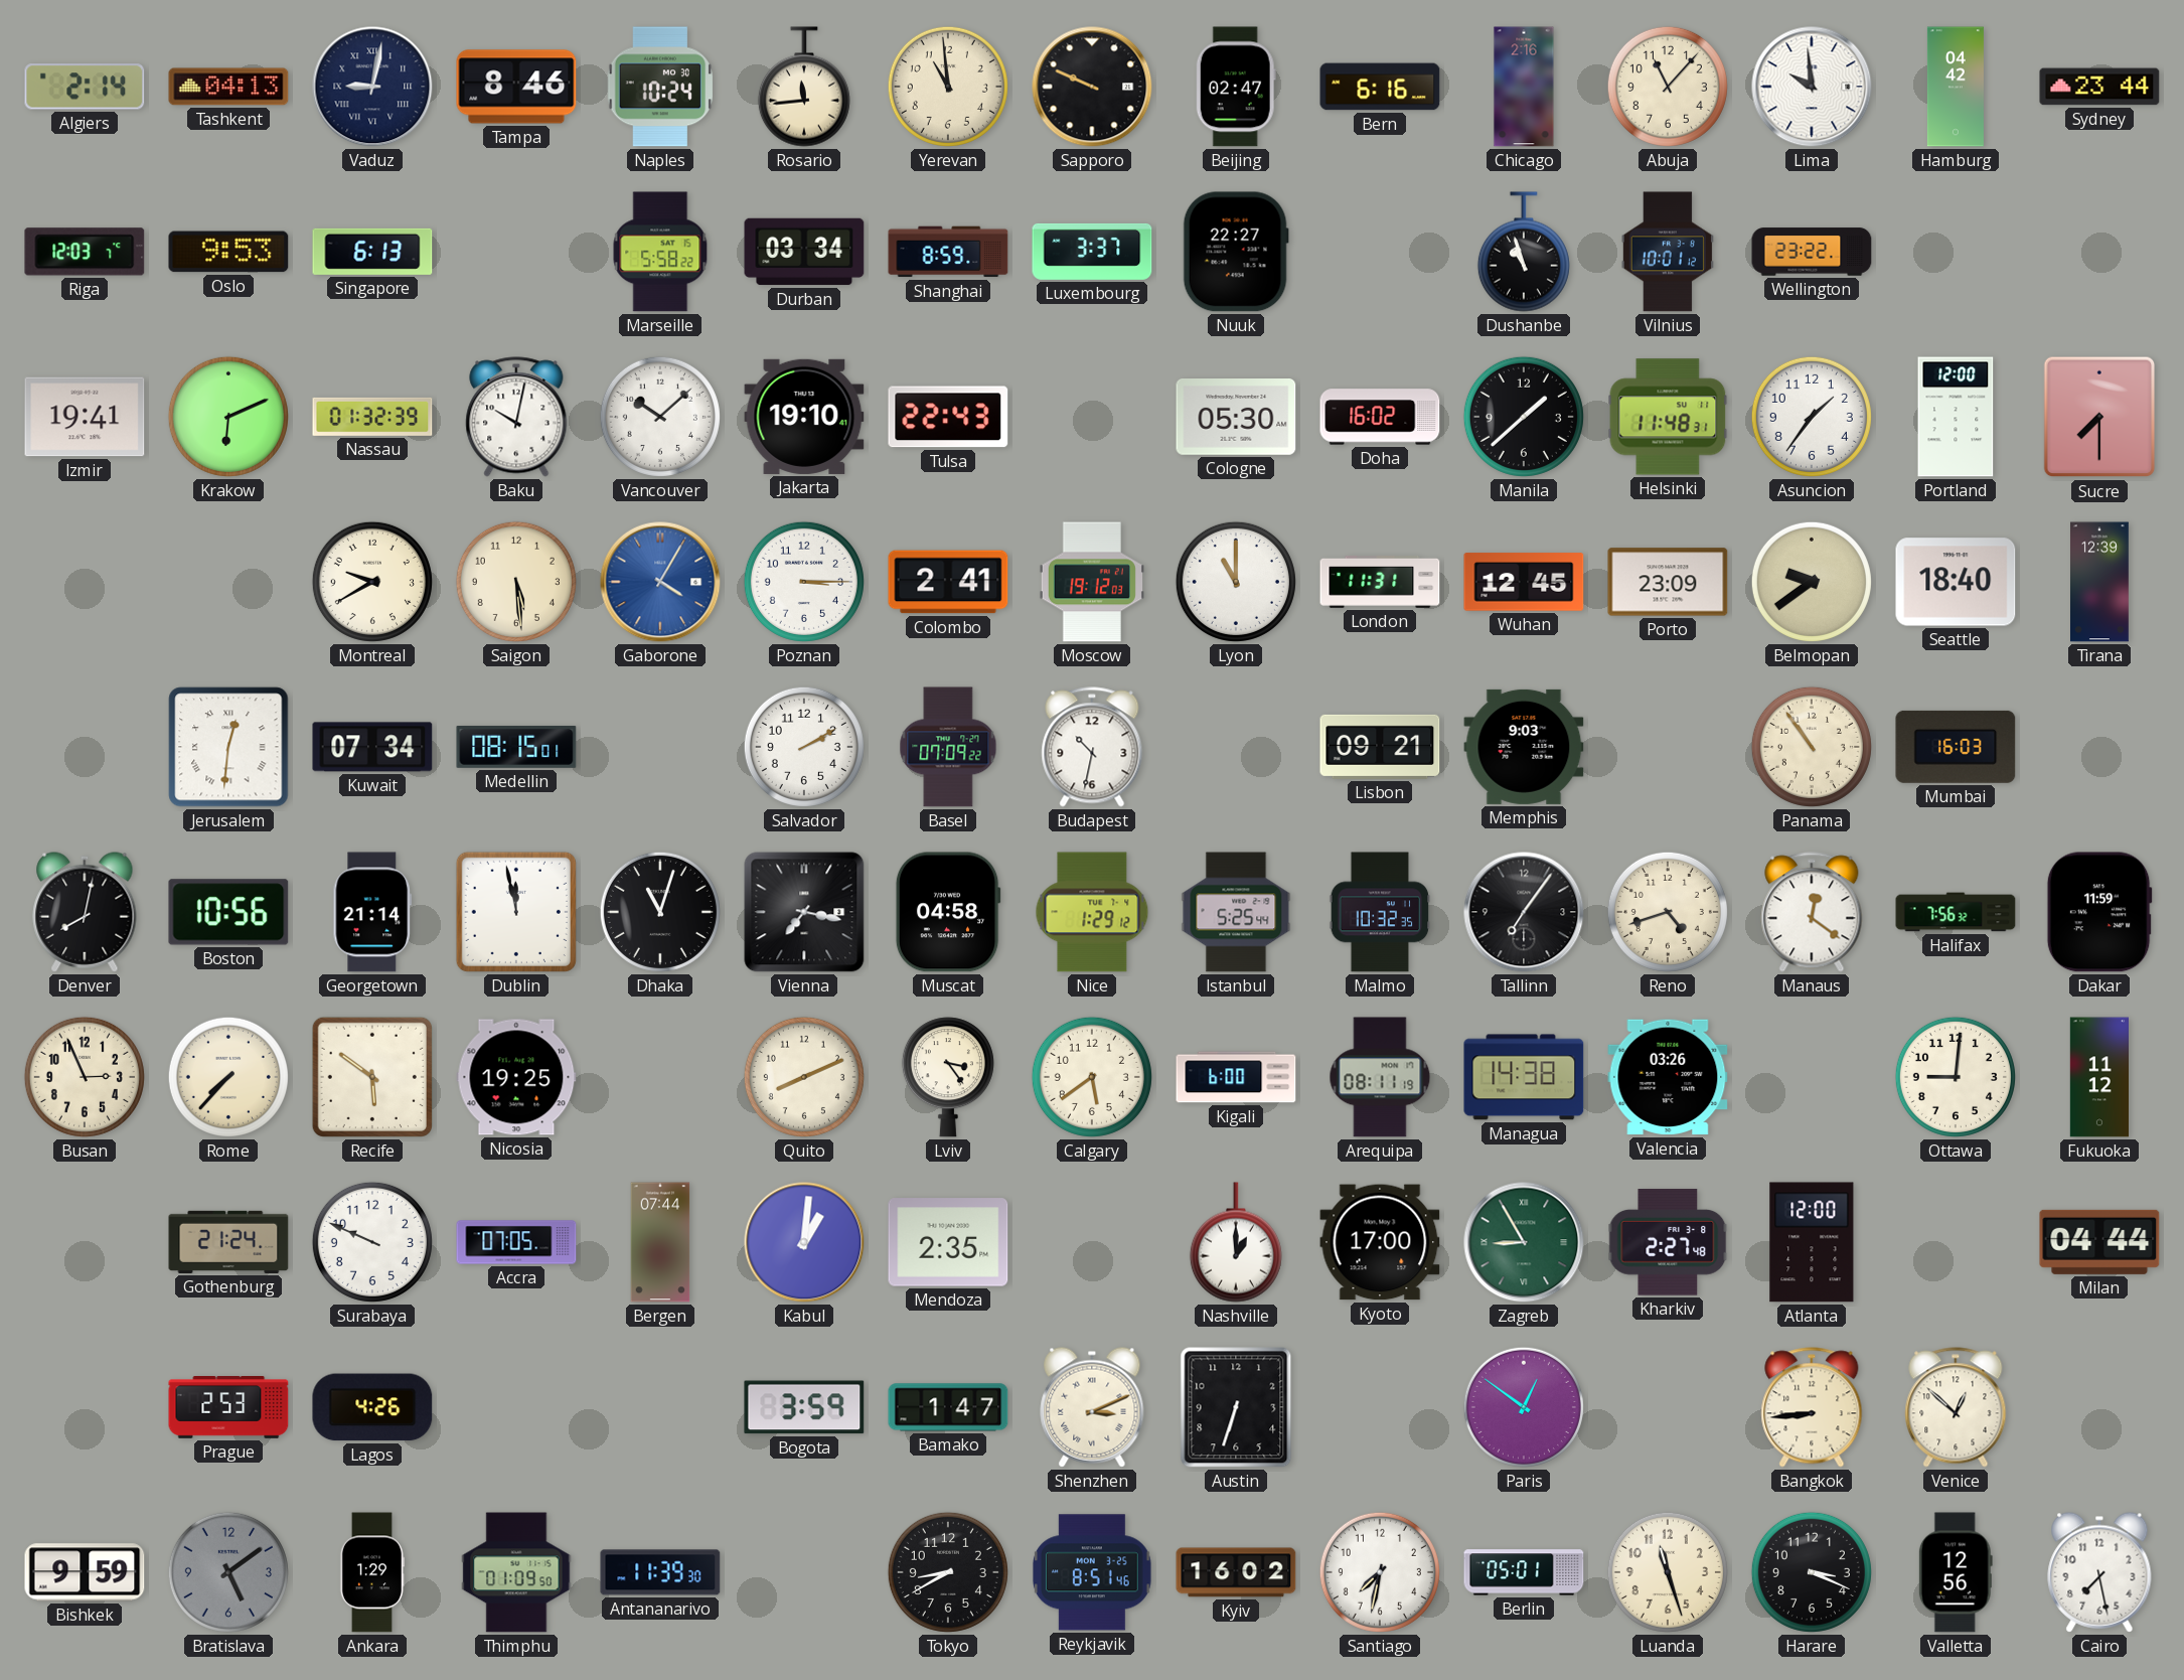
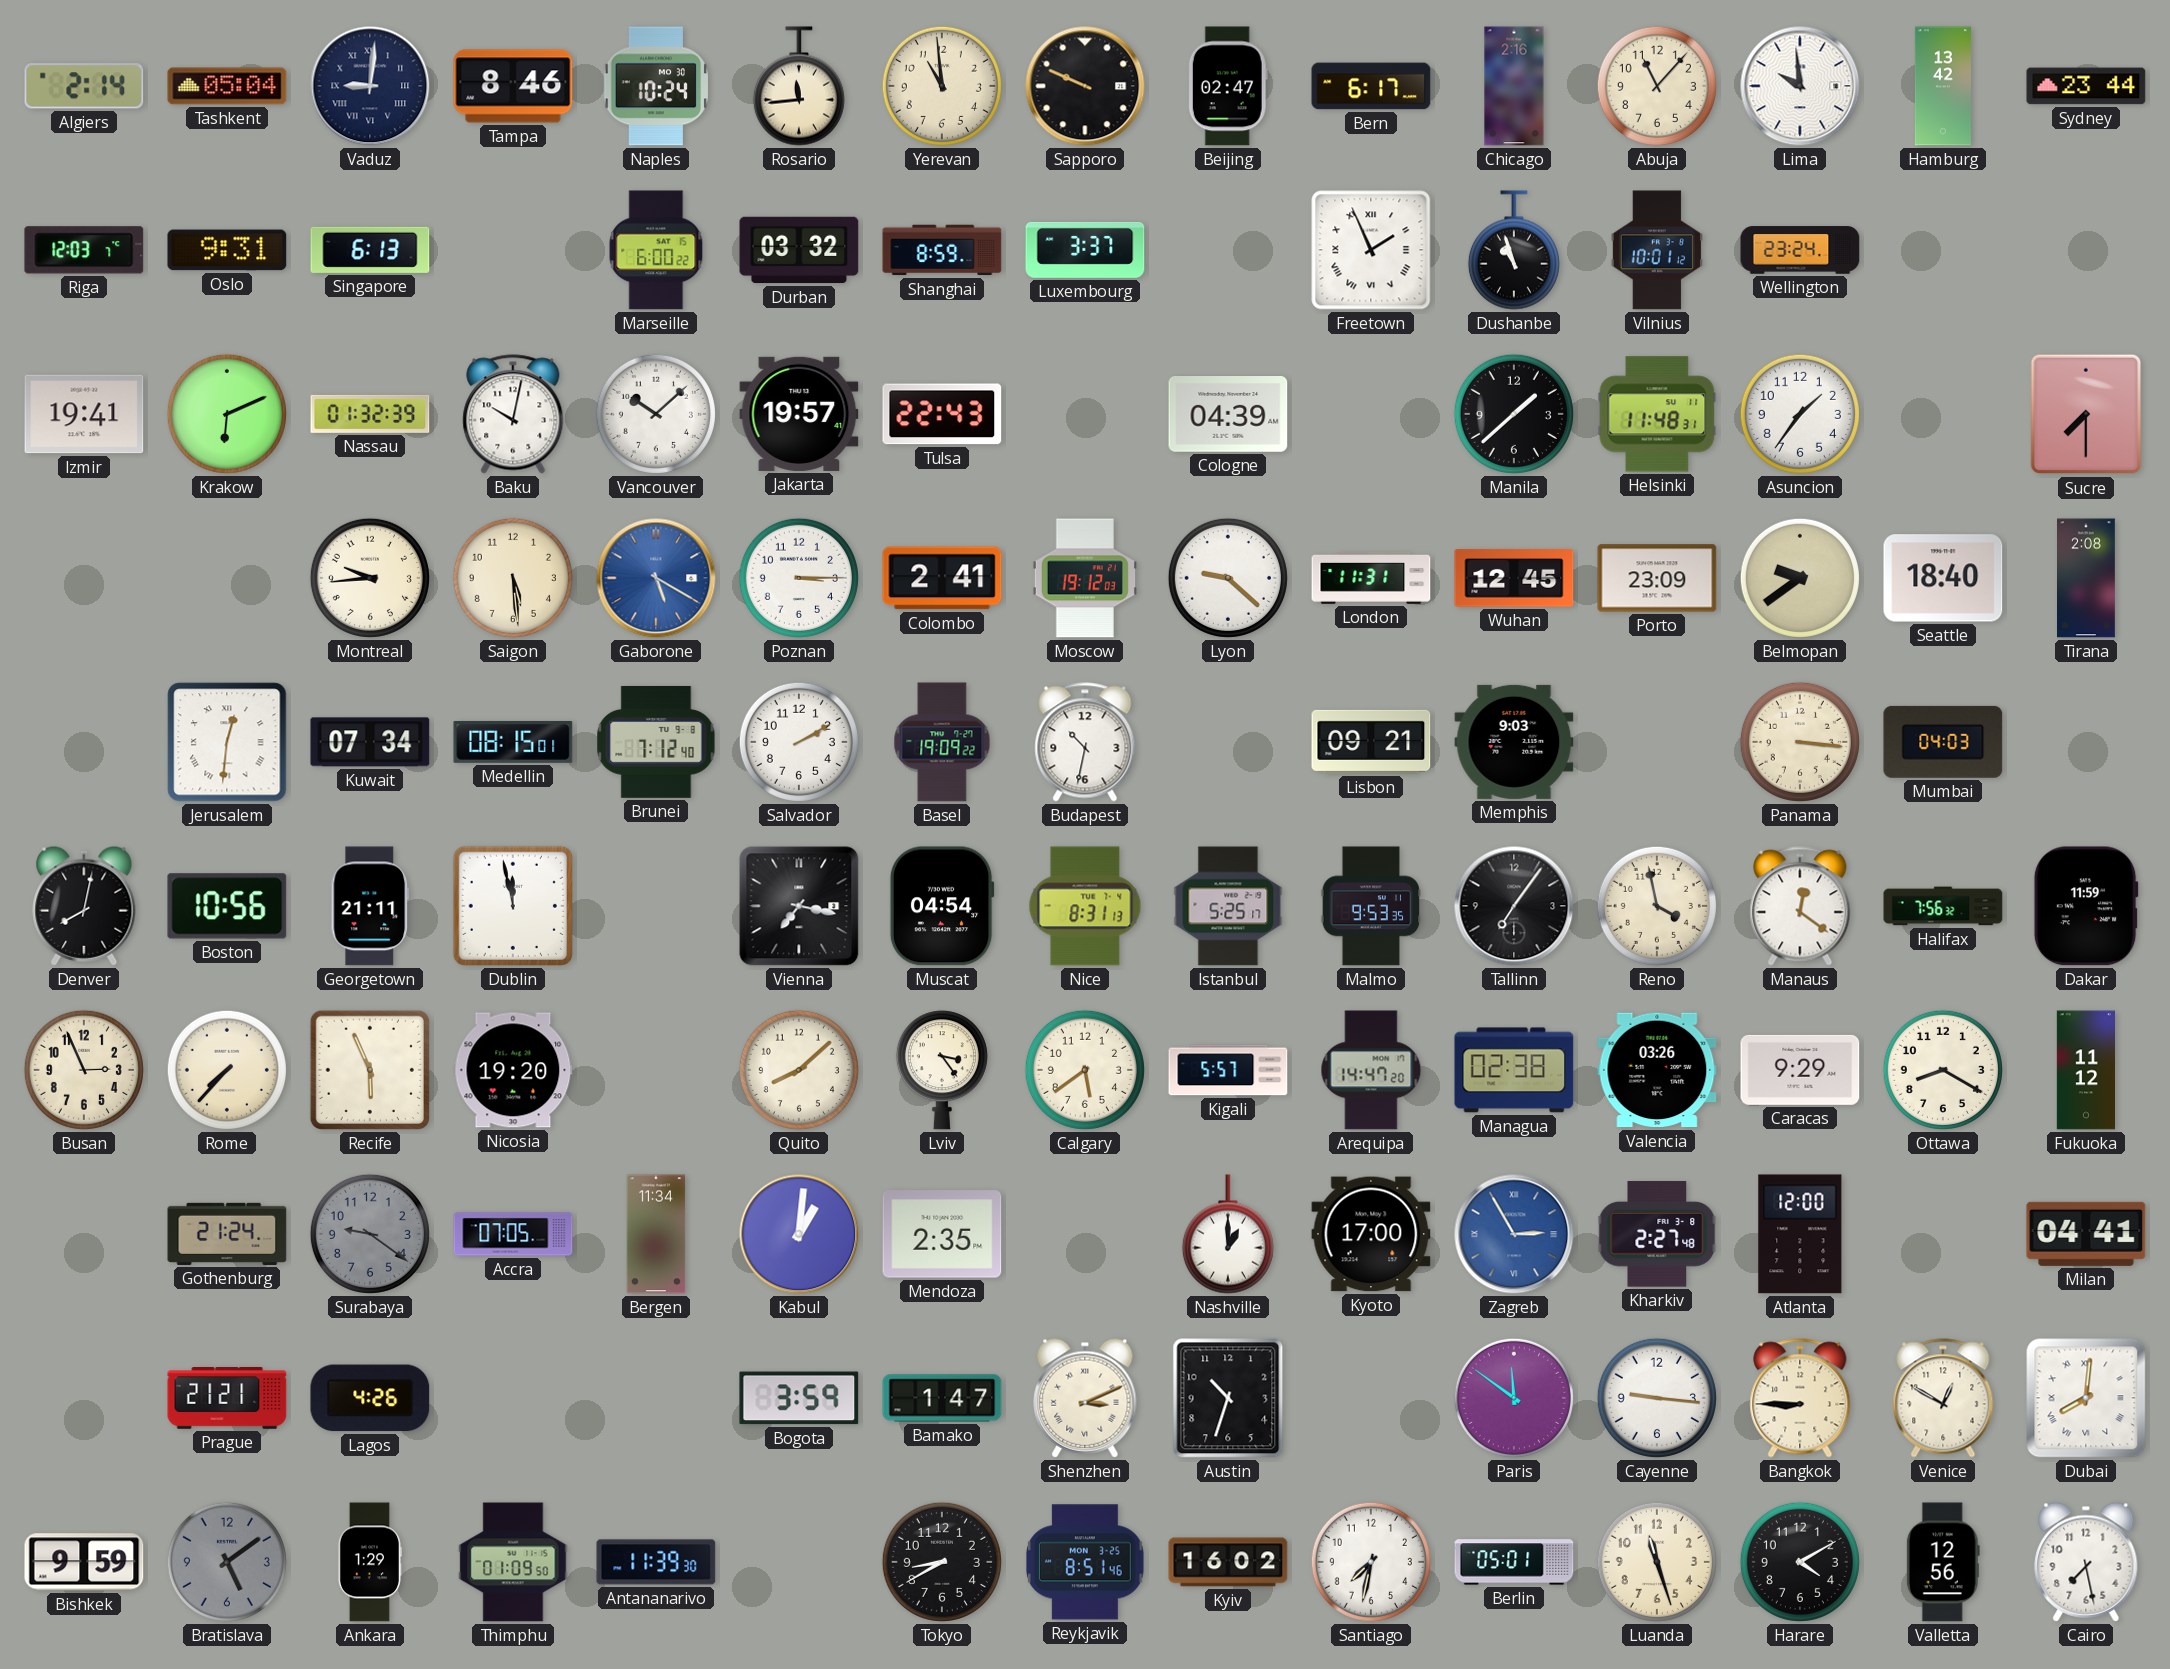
Tashkent: 04:13 -> 05:04 (227, 86)
Vaduz: 9:02 -> 9:01 (370, 86)
Bern: 6:16 -> 6:17 (1371, 86)
Hamburg: 04:42 -> 13:42 (1943, 86)
Oslo: 9:53 -> 9:31 (227, 250)
Marseille: 5:58 -> 6:00 (656, 250)
Durban: 03:34 -> 03:32 (799, 250)
Nuuk: 22:27 -> none (1236, 252)
Freetown: none -> 1:56 (1371, 250)
Wellington: 23:22 -> 23:24 (1800, 250)
Jakarta: 19:10 -> 19:57 (799, 414)
Cologne: 05:30 -> 04:39 (1228, 415)
Doha: 16:02 -> none (1380, 417)
Portland: 12:00 -> none (1956, 417)
Montreal: 9:40 -> 9:44 (370, 578)
Gaborone: 4:05 -> 5:20 (656, 578)
Lyon: 11:00 -> 9:22 (1228, 578)
Tirana: 12:39 -> 2:08 (2087, 578)
Brunei: none -> 7:12 (656, 742)
Basel: 07:09 -> 19:09 (942, 742)
Panama: 10:54 -> 3:16 (1800, 742)
Mumbai: 16:03 -> 04:03 (1943, 742)
Georgetown: 21:14 -> 21:11 (370, 906)
Dhaka: 11:03 -> none (660, 912)
Muscat: 04:58 -> 04:54 (942, 906)
Nice: 1:29 -> 8:31 (1085, 906)
Istanbul: 5:25:44 -> 5:25:17 (1228, 906)
Malmo: 10:32 -> 9:53 (1371, 906)
Reno: 4:42 -> 3:58 (1657, 906)
Recife: 5:51 -> 5:56 (370, 1070)
Nicosia: 19:25 -> 19:20 (513, 1070)
Quito: 8:11 -> 8:08 (799, 1070)
Kigali: 6:00 -> 5:57 (1228, 1070)
Arequipa: 08:11 -> 14:47 (1371, 1070)
Managua: 14:38 -> 02:38 (1514, 1070)
Caracas: none -> 9:29 (1800, 1070)
Ottawa: 9:01 -> 8:20 (1943, 1070)
Surabaya: 9:49 -> 9:21 (370, 1234)
Surabaya dial: white -> grey (370, 1234)
Bergen: 07:44 -> 11:34 (656, 1234)
Zagreb: 8:55 -> 2:55 (1514, 1234)
Zagreb dial: green -> blue (1514, 1234)
Milan: 04:44 -> 04:41 (2086, 1234)
Prague: 2:53 -> 21:21 (227, 1399)
Austin: 6:33 -> 10:33 (1228, 1398)
Paris: 12:51 -> 11:51 (1514, 1398)
Cayenne: none -> 9:16 (1657, 1398)
Bangkok: 8:44 -> 8:45 (1800, 1398)
Venice: 12:52 -> 12:50 (1943, 1398)
Dubai: none -> 8:01 (2086, 1398)
Harare: 3:19 -> 4:10 (1800, 1562)
